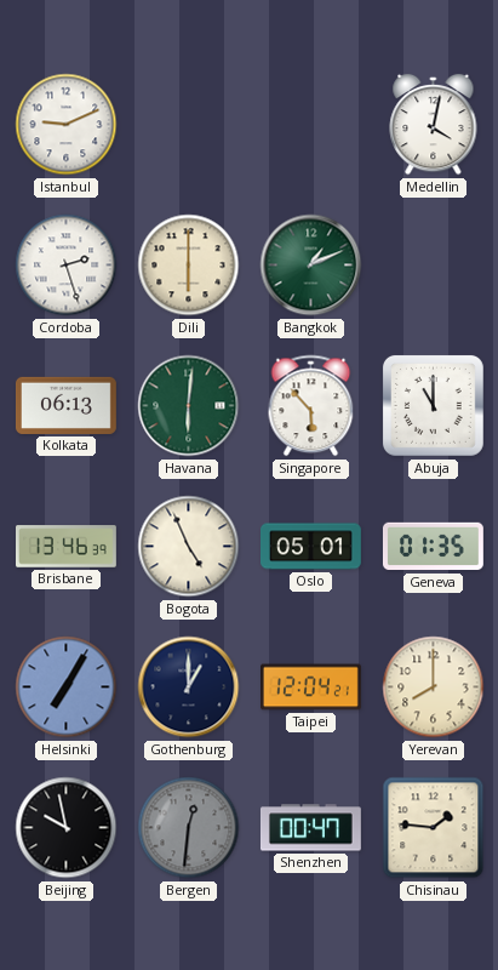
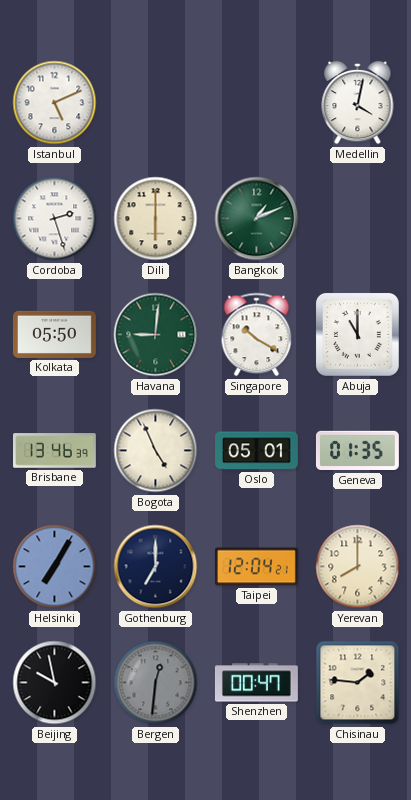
Istanbul: 9:11 -> 5:11 (55, 103)
Kolkata: 06:13 -> 05:50 (54, 334)
Havana: 6:01 -> 9:01 (156, 335)
Singapore: 5:53 -> 10:20 (257, 335)
Gothenburg: 1:00 -> 7:00 (156, 567)
